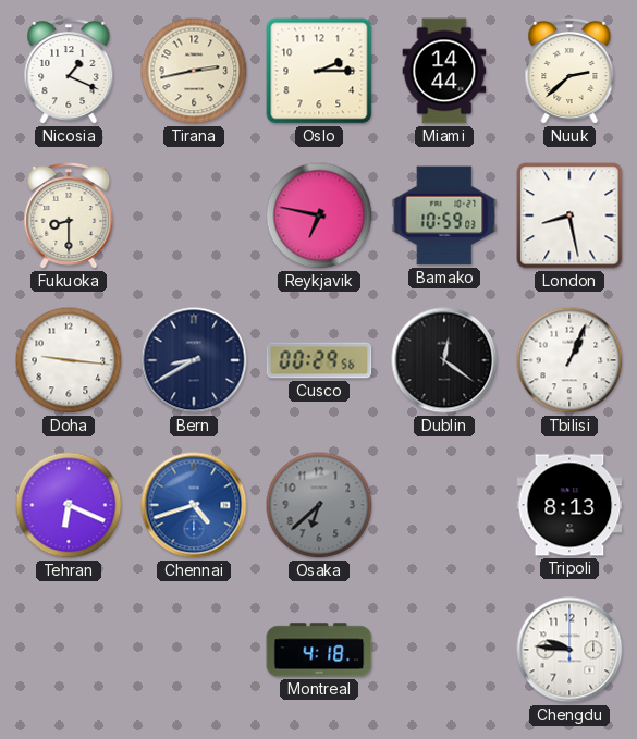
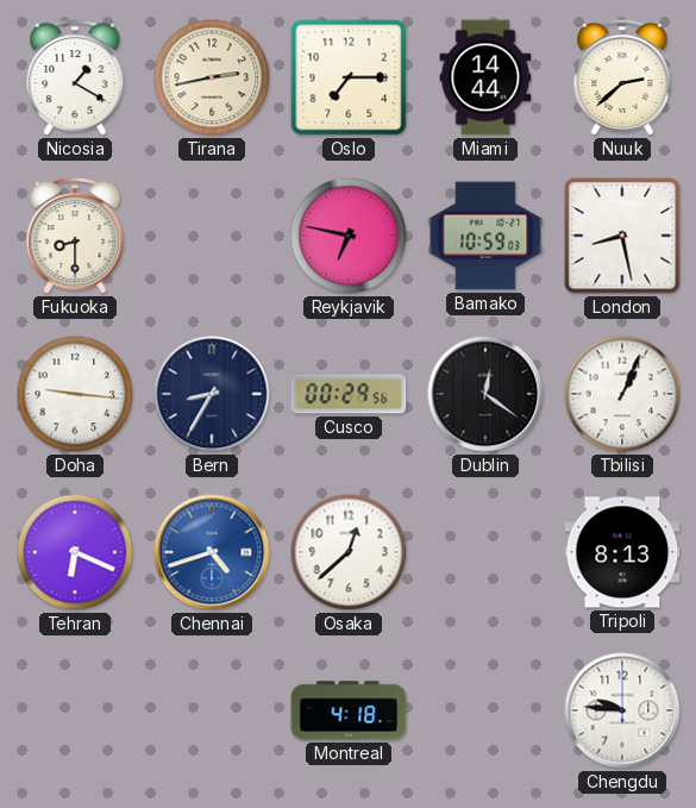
Nicosia: 1:19 -> 1:20 (75, 77)
Oslo: 2:15 -> 7:15 (349, 77)
Bern: 8:40 -> 8:35 (212, 394)
Osaka: 6:38 -> 12:38 (349, 552)
Osaka dial: grey -> white (349, 552)
